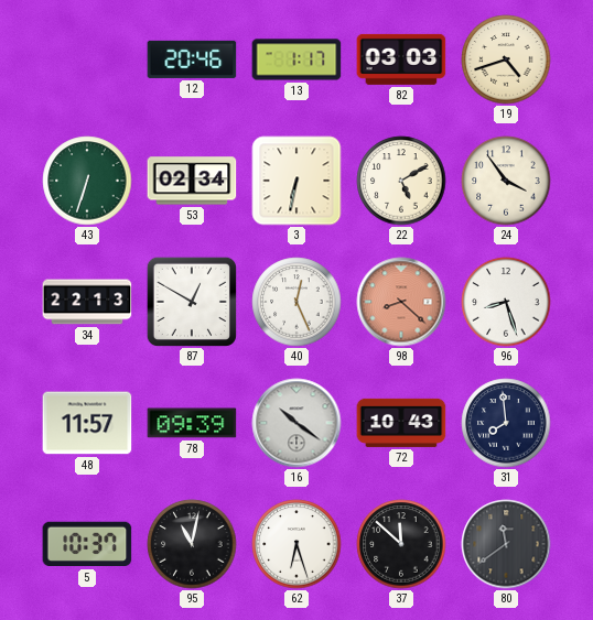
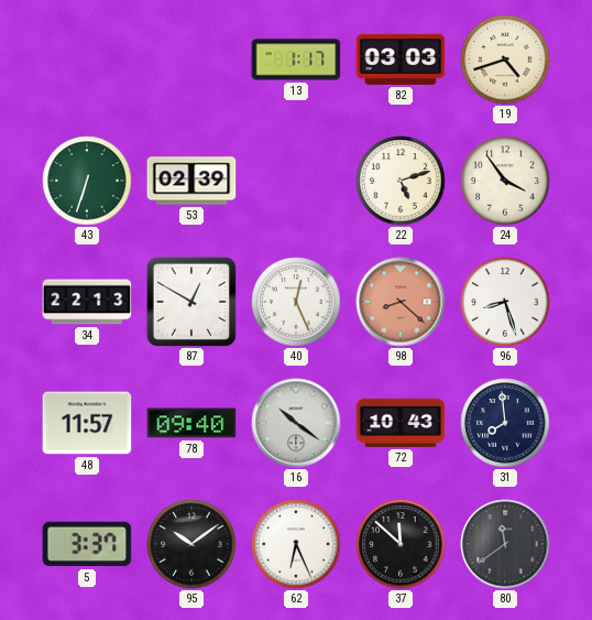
12: 20:46 -> none (192, 59)
53: 02:34 -> 02:39 (191, 181)
3: 6:32 -> none (296, 181)
22: 5:10 -> 5:12 (401, 181)
78: 09:39 -> 09:40 (191, 423)
5: 10:37 -> 3:37 (87, 544)
95: 11:02 -> 10:09 (191, 544)
62: 6:27 -> 6:26 (296, 544)
